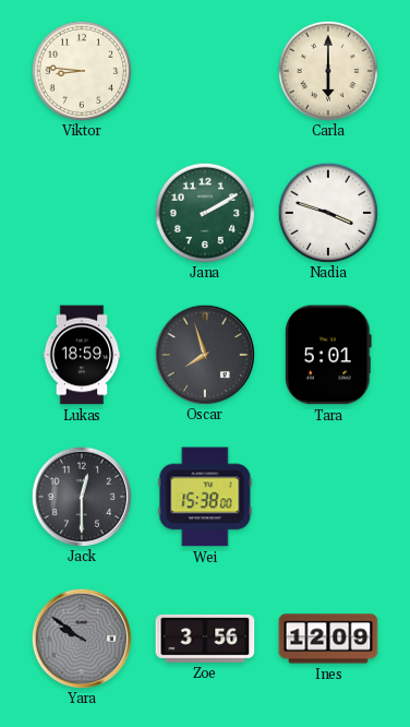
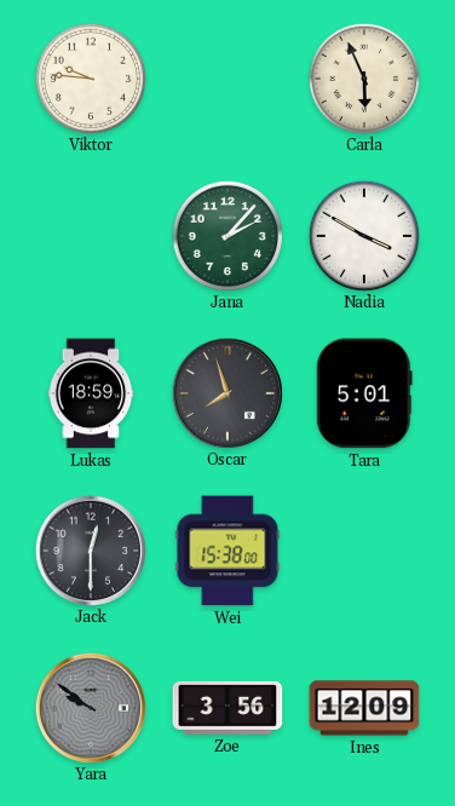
Viktor: 8:46 -> 9:46 (90, 77)
Carla: 6:00 -> 5:56 (363, 77)
Jana: 2:10 -> 2:07 (226, 235)
Nadia: 3:48 -> 3:50 (363, 235)
